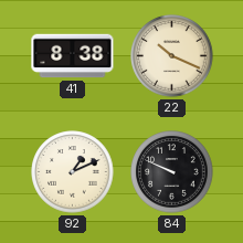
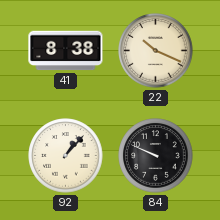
92: 1:11 -> 1:07 (66, 156)
